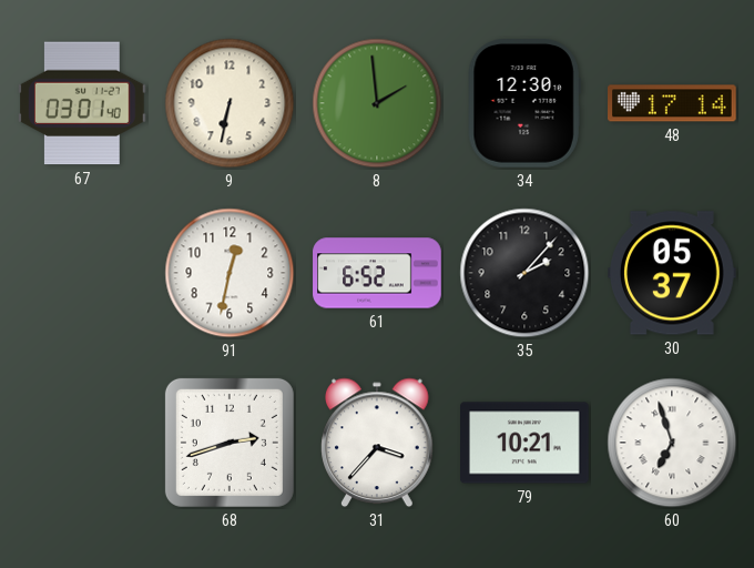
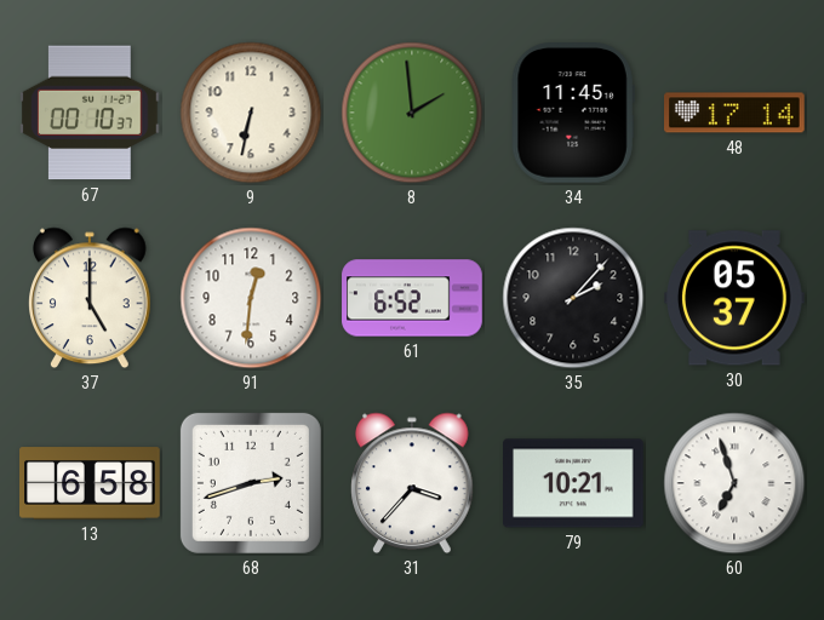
67: 03:01 -> 00:10 (91, 113)
34: 12:30 -> 11:45 (573, 114)
37: none -> 5:00 (91, 298)
91: 12:32 -> 12:31 (251, 298)
13: none -> 6:58 (90, 483)
